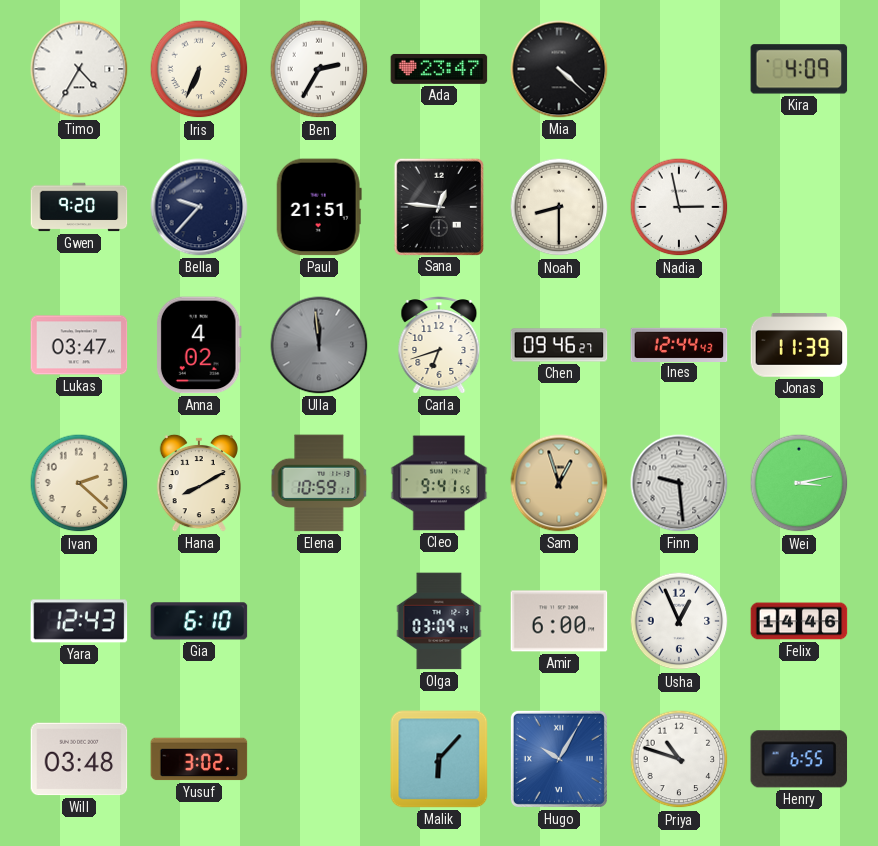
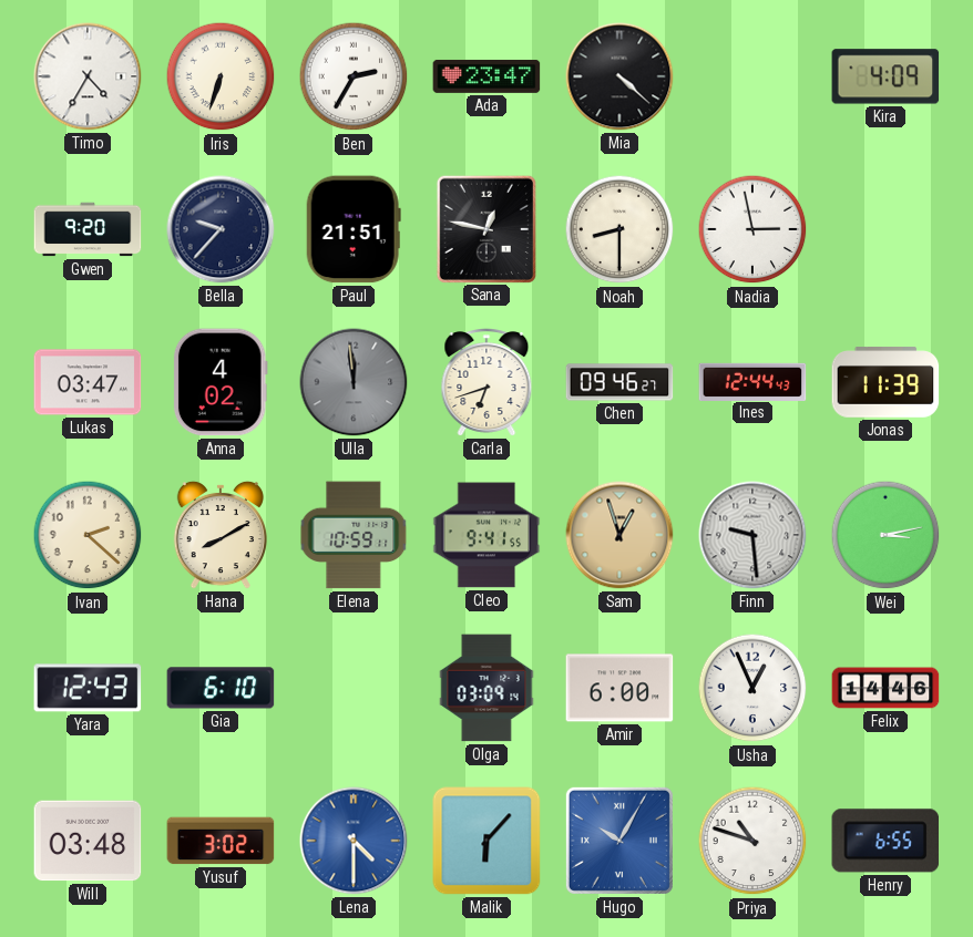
Iris: 6:34 -> 6:33 (221, 76)
Sana: 12:46 -> 12:47 (486, 228)
Lena: none -> 4:30 (354, 841)
